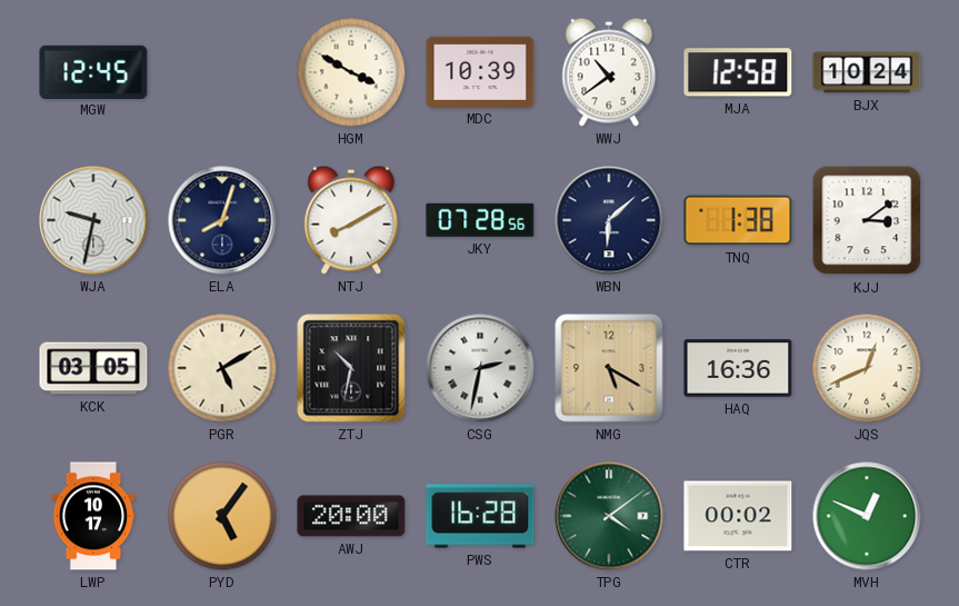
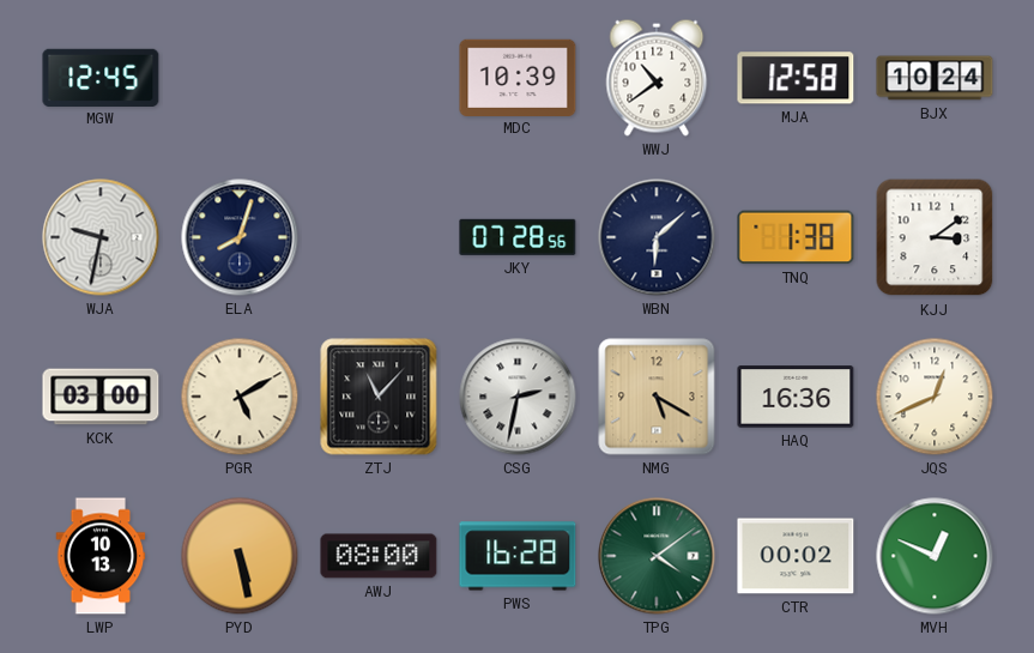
HGM: 3:50 -> none (351, 72)
NTJ: 8:10 -> none (351, 220)
KCK: 03:05 -> 03:00 (101, 397)
ZTJ: 10:32 -> 11:07 (379, 397)
LWP: 10:17 -> 10:13 (101, 556)
PYD: 5:06 -> 5:28 (240, 556)
AWJ: 20:00 -> 08:00 (379, 556)
